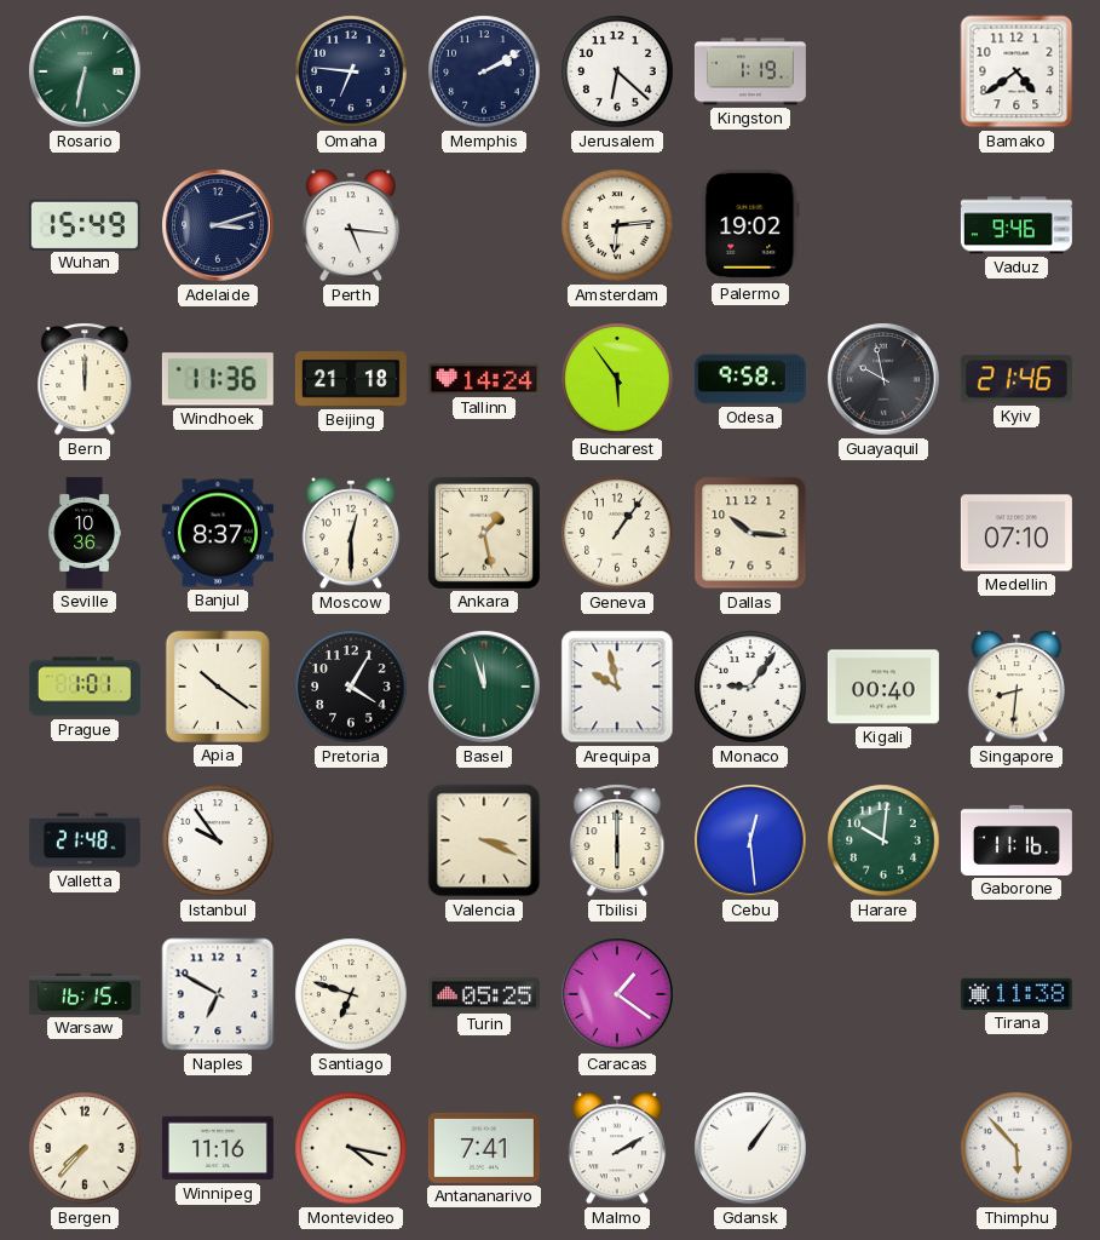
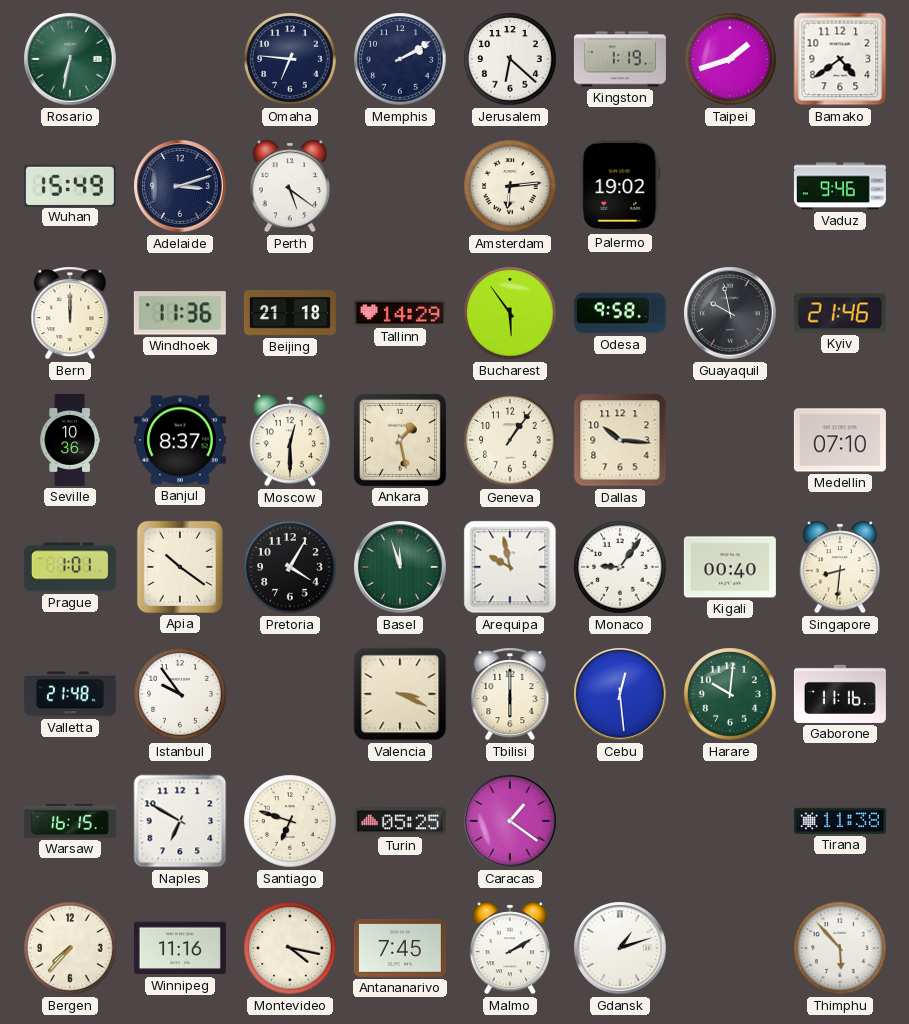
Taipei: none -> 1:42 (730, 59)
Perth: 5:16 -> 5:21 (290, 186)
Tallinn: 14:24 -> 14:29 (400, 313)
Antananarivo: 7:41 -> 7:45 (400, 948)
Gdansk: 1:06 -> 1:12 (620, 948)
